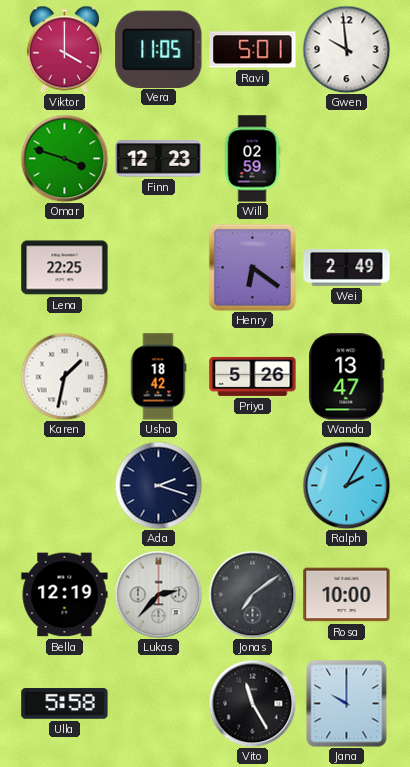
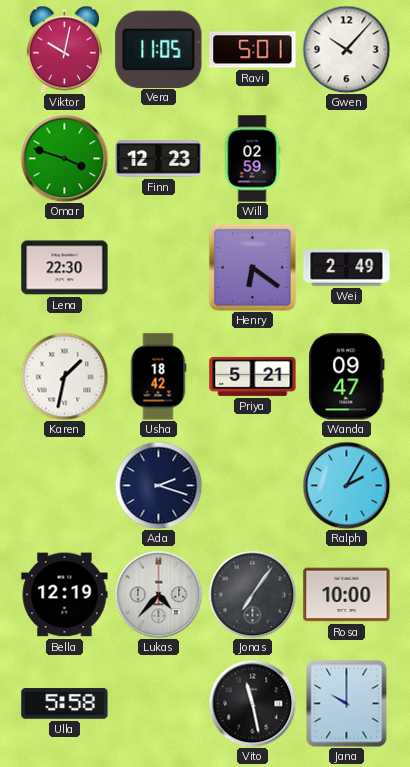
Viktor: 4:00 -> 10:02 (64, 49)
Gwen: 9:59 -> 10:07 (346, 49)
Lena: 22:25 -> 22:30 (65, 268)
Priya: 5:26 -> 5:21 (253, 376)
Wanda: 13:47 -> 09:47 (347, 377)
Lukas: 2:37 -> 4:37 (158, 594)
Jonas: 7:09 -> 7:06 (252, 594)
Vito: 11:25 -> 11:28 (252, 703)
